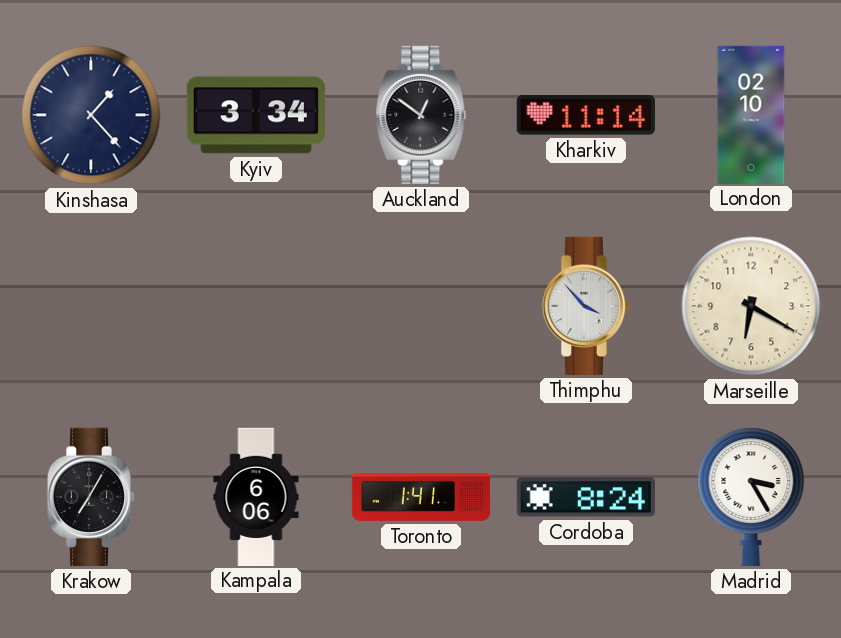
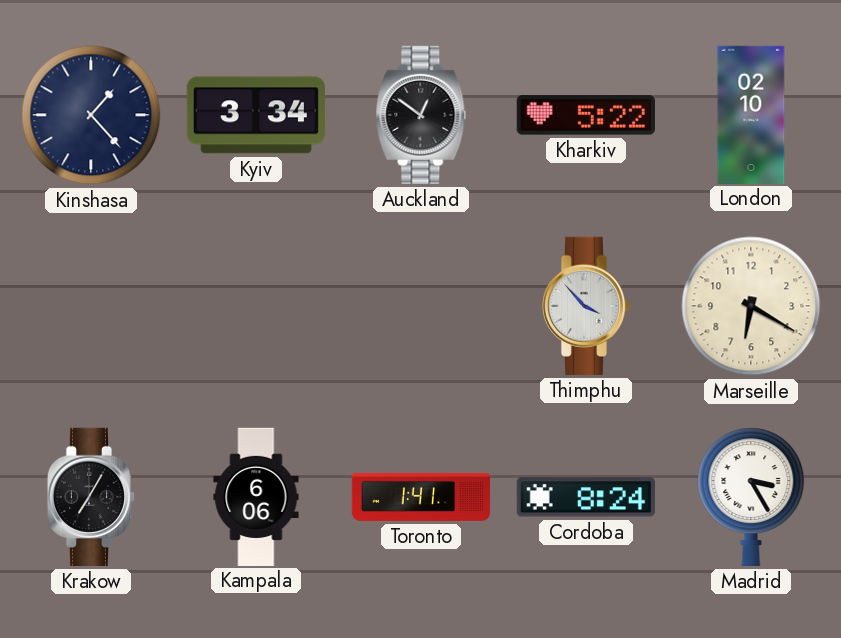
Kharkiv: 11:14 -> 5:22 (586, 115)
